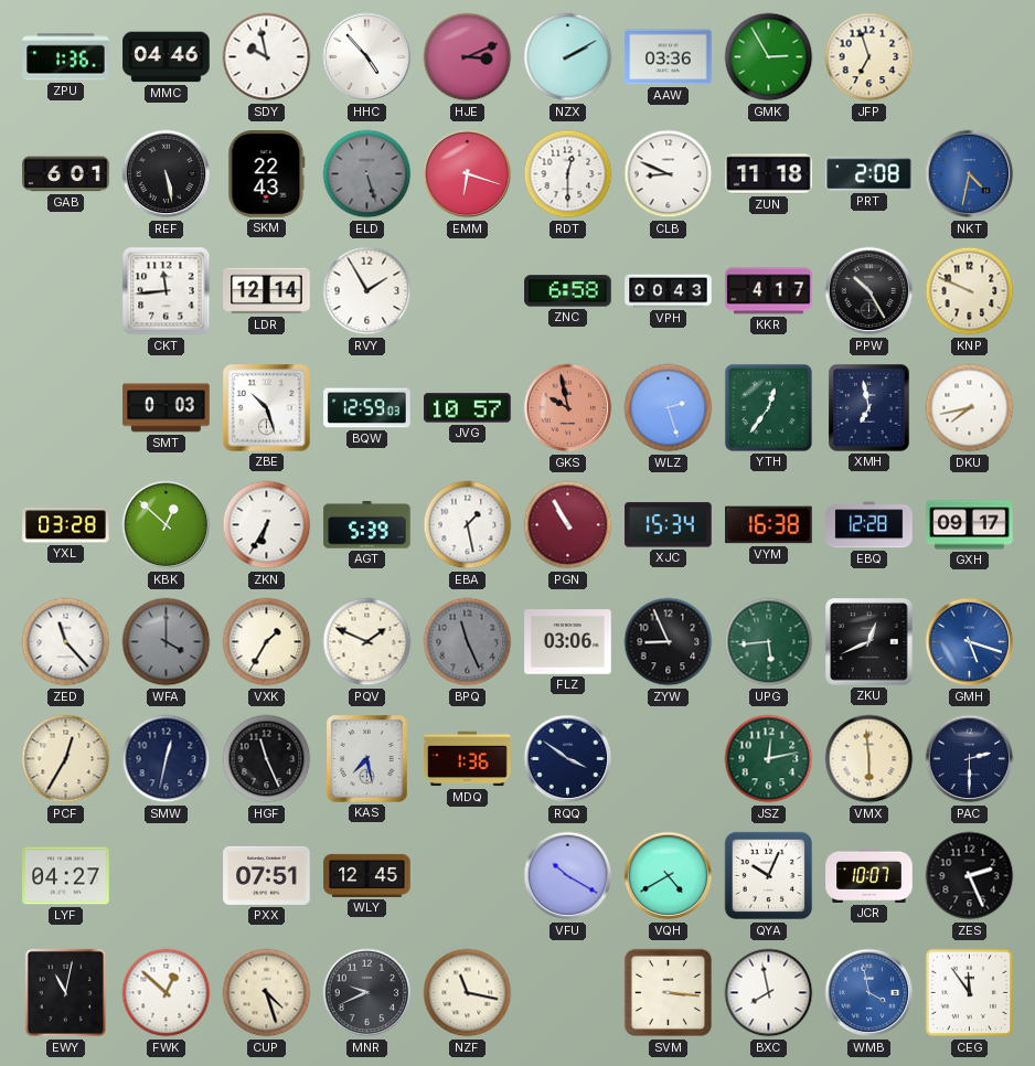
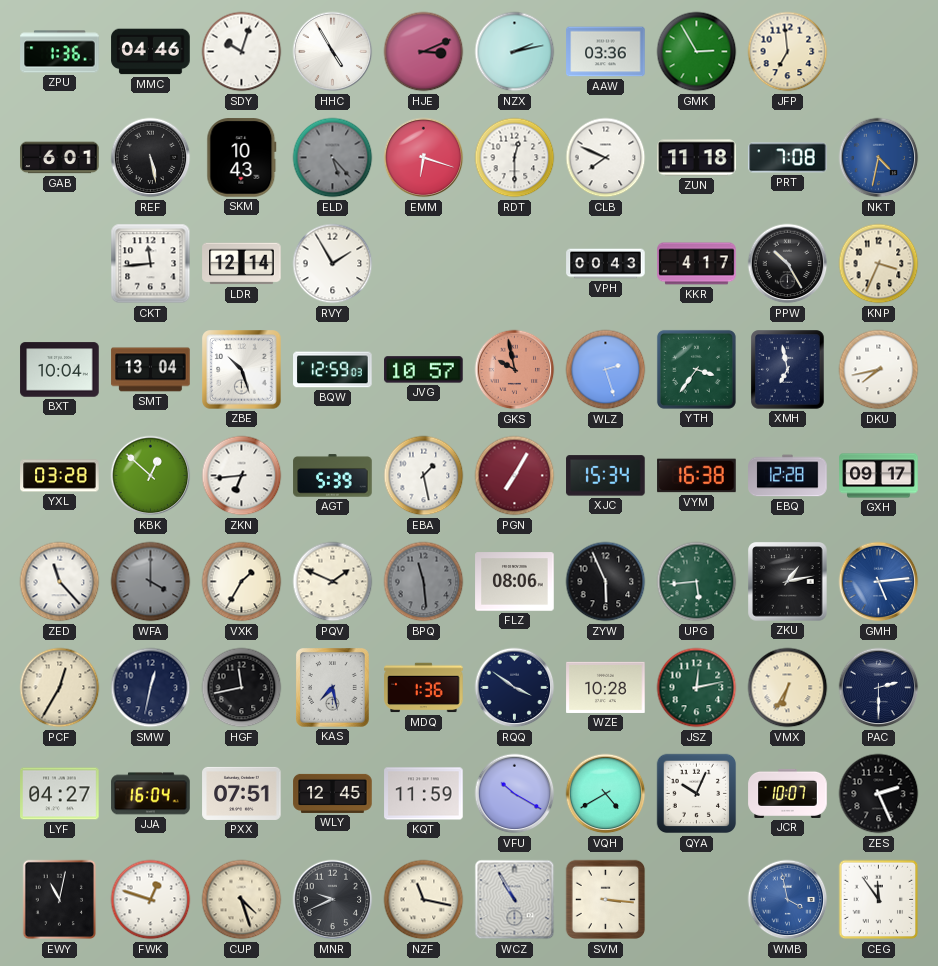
SDY: 9:58 -> 10:03 (242, 52)
HHC: 4:53 -> 4:55 (333, 52)
NZX: 2:10 -> 2:13 (515, 52)
JFP: 6:57 -> 6:59 (788, 52)
SKM: 22:43 -> 10:43 (242, 158)
ELD: 5:27 -> 5:23 (333, 158)
CLB: 8:49 -> 7:49 (606, 158)
PRT: 2:08 -> 7:08 (788, 158)
ZNC: 6:58 -> none (568, 291)
KNP: 9:49 -> 3:34 (879, 264)
BXT: none -> 10:04 (60, 370)
SMT: 0:03 -> 13:04 (151, 370)
YTH: 12:36 -> 3:36 (696, 369)
ZKN: 6:35 -> 6:44 (242, 476)
PGN: 10:55 -> 7:05 (515, 476)
BPQ: 11:26 -> 11:29 (424, 582)
FLZ: 03:06 -> 08:06 (515, 582)
ZYW: 8:56 -> 5:56 (606, 582)
ZKU: 12:41 -> 1:13 (788, 582)
GMH: 5:18 -> 5:14 (879, 582)
HGF: 11:26 -> 11:43 (242, 688)
WZE: none -> 10:28 (606, 687)
VMX: 5:59 -> 6:35 (788, 688)
JJA: none -> 16:04 (151, 794)
KQT: none -> 11:59 (424, 794)
FWK: 12:52 -> 12:48 (151, 900)
WCZ: none -> 10:55 (515, 900)
BXC: 7:58 -> none (769, 993)
